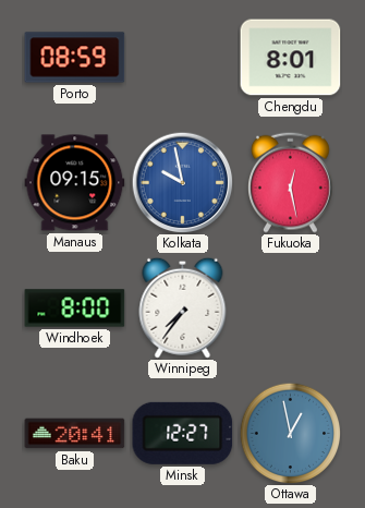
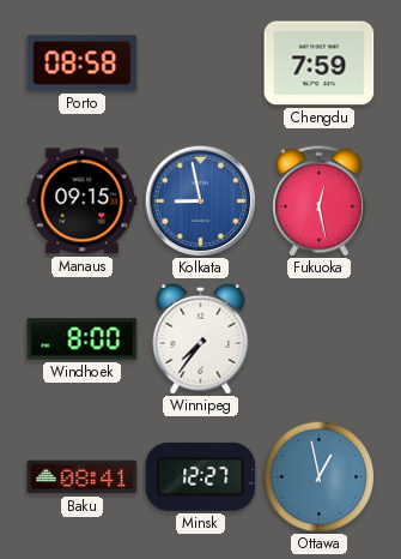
Porto: 08:59 -> 08:58 (83, 64)
Chengdu: 8:01 -> 7:59 (320, 64)
Kolkata: 9:58 -> 8:58 (200, 200)
Baku: 20:41 -> 08:41 (83, 477)
